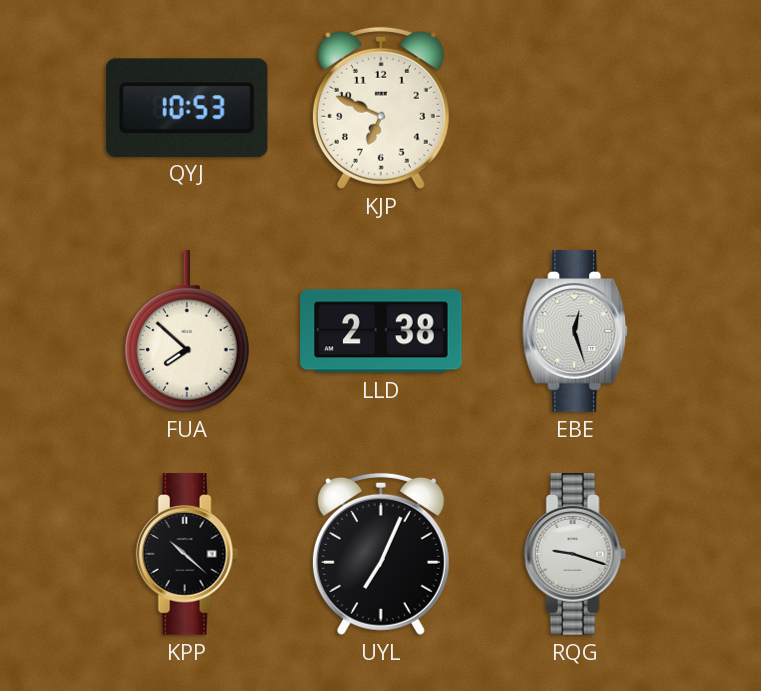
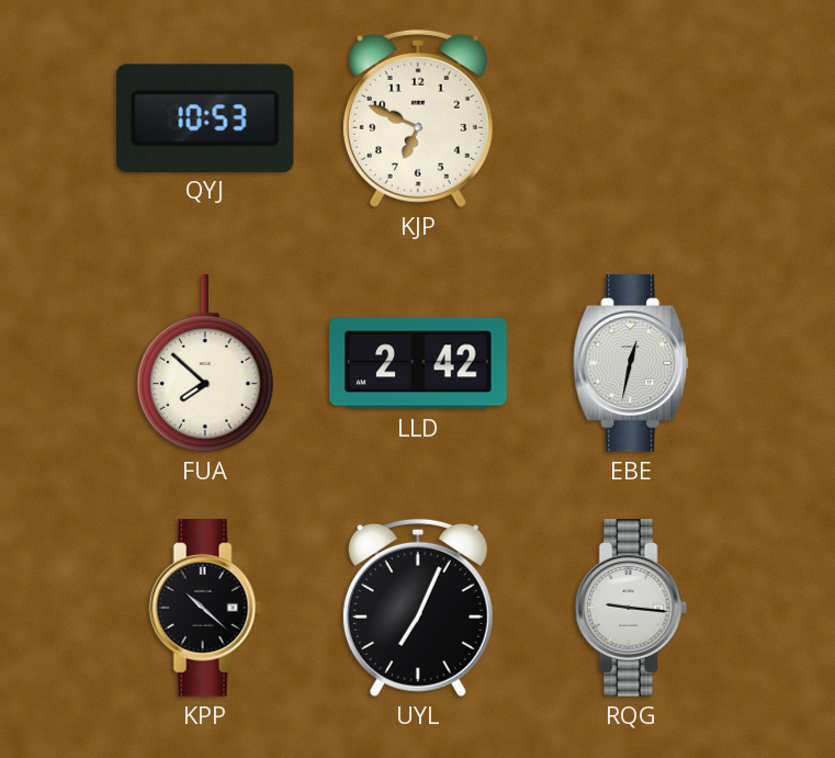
LLD: 2:38 -> 2:42 (418, 363)
EBE: 12:27 -> 12:32 (632, 363)
RQG: 9:18 -> 9:16 (631, 608)
